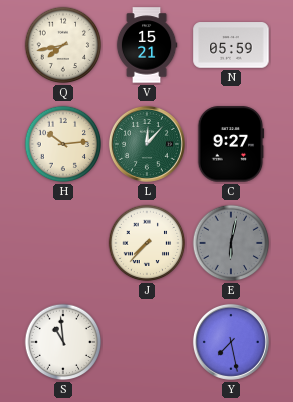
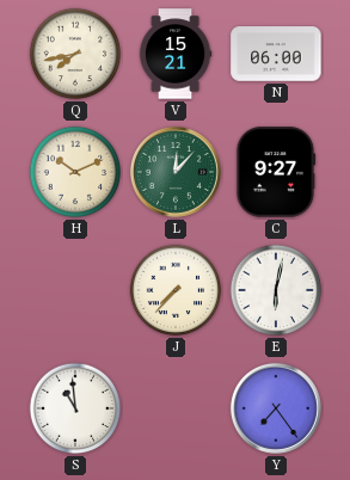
N: 05:59 -> 06:00 (276, 54)
H: 10:14 -> 10:11 (75, 172)
E dial: grey -> white (276, 290)
Y: 7:28 -> 7:24 (276, 408)
